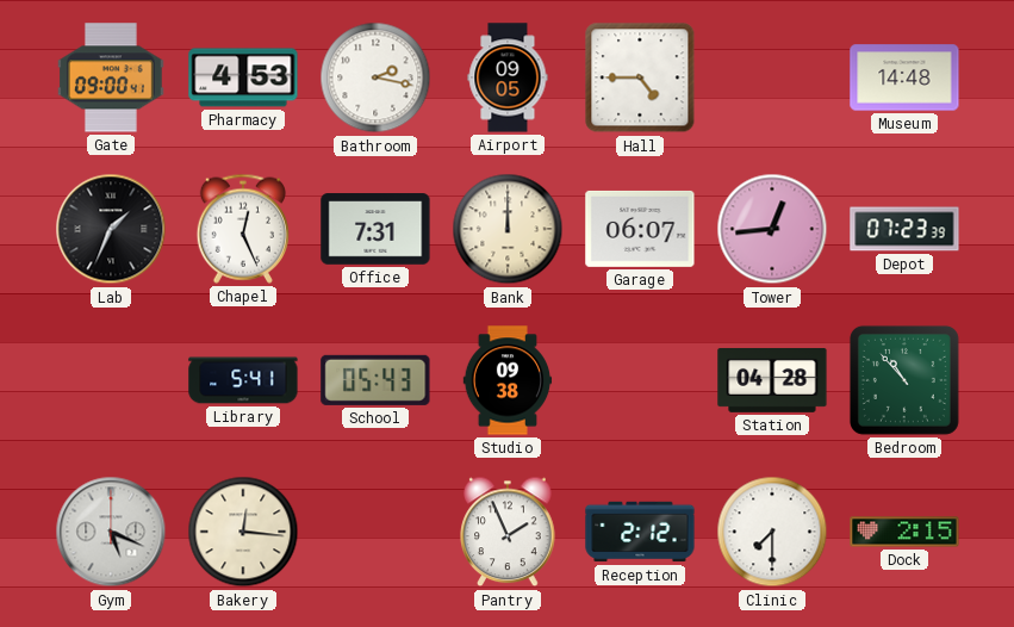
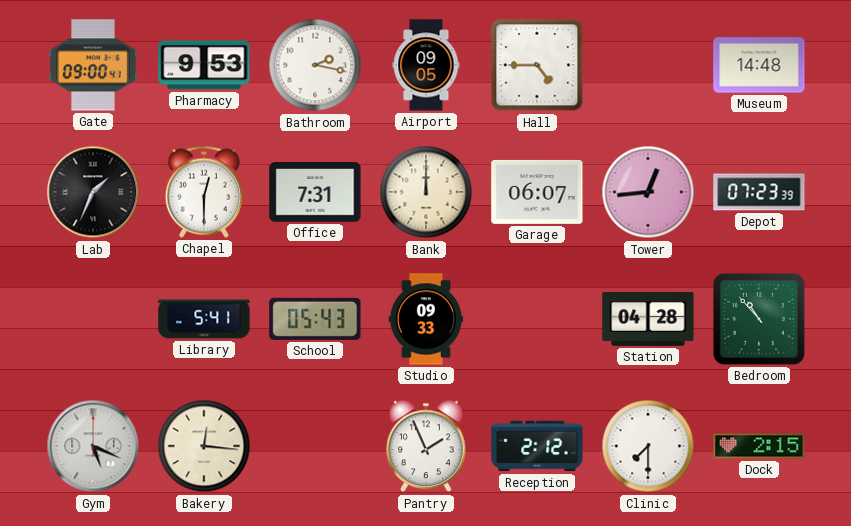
Pharmacy: 4:53 -> 9:53 (204, 65)
Chapel: 12:26 -> 12:30 (204, 192)
Studio: 09:38 -> 09:33 (426, 319)
